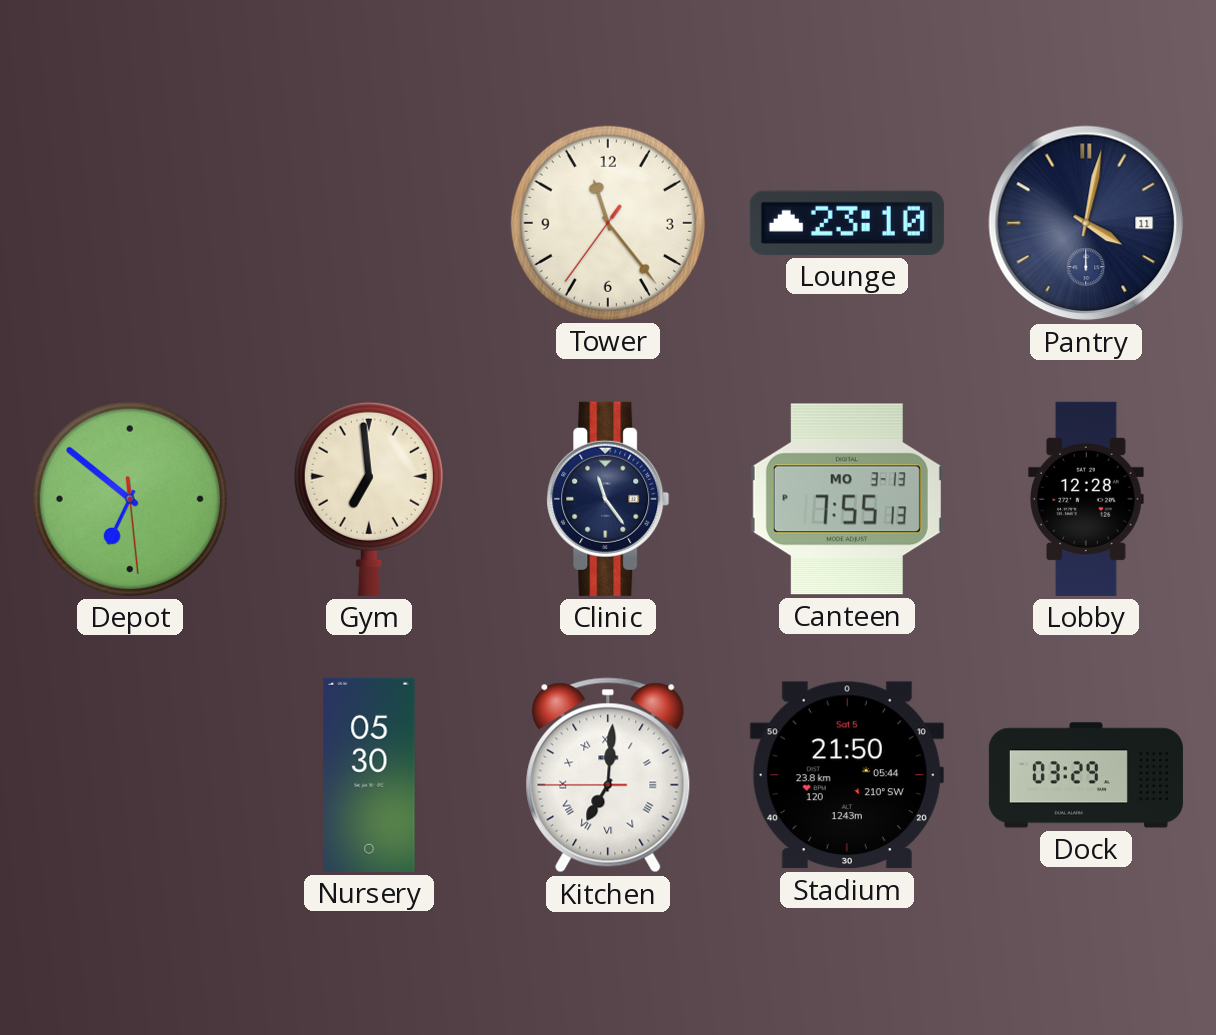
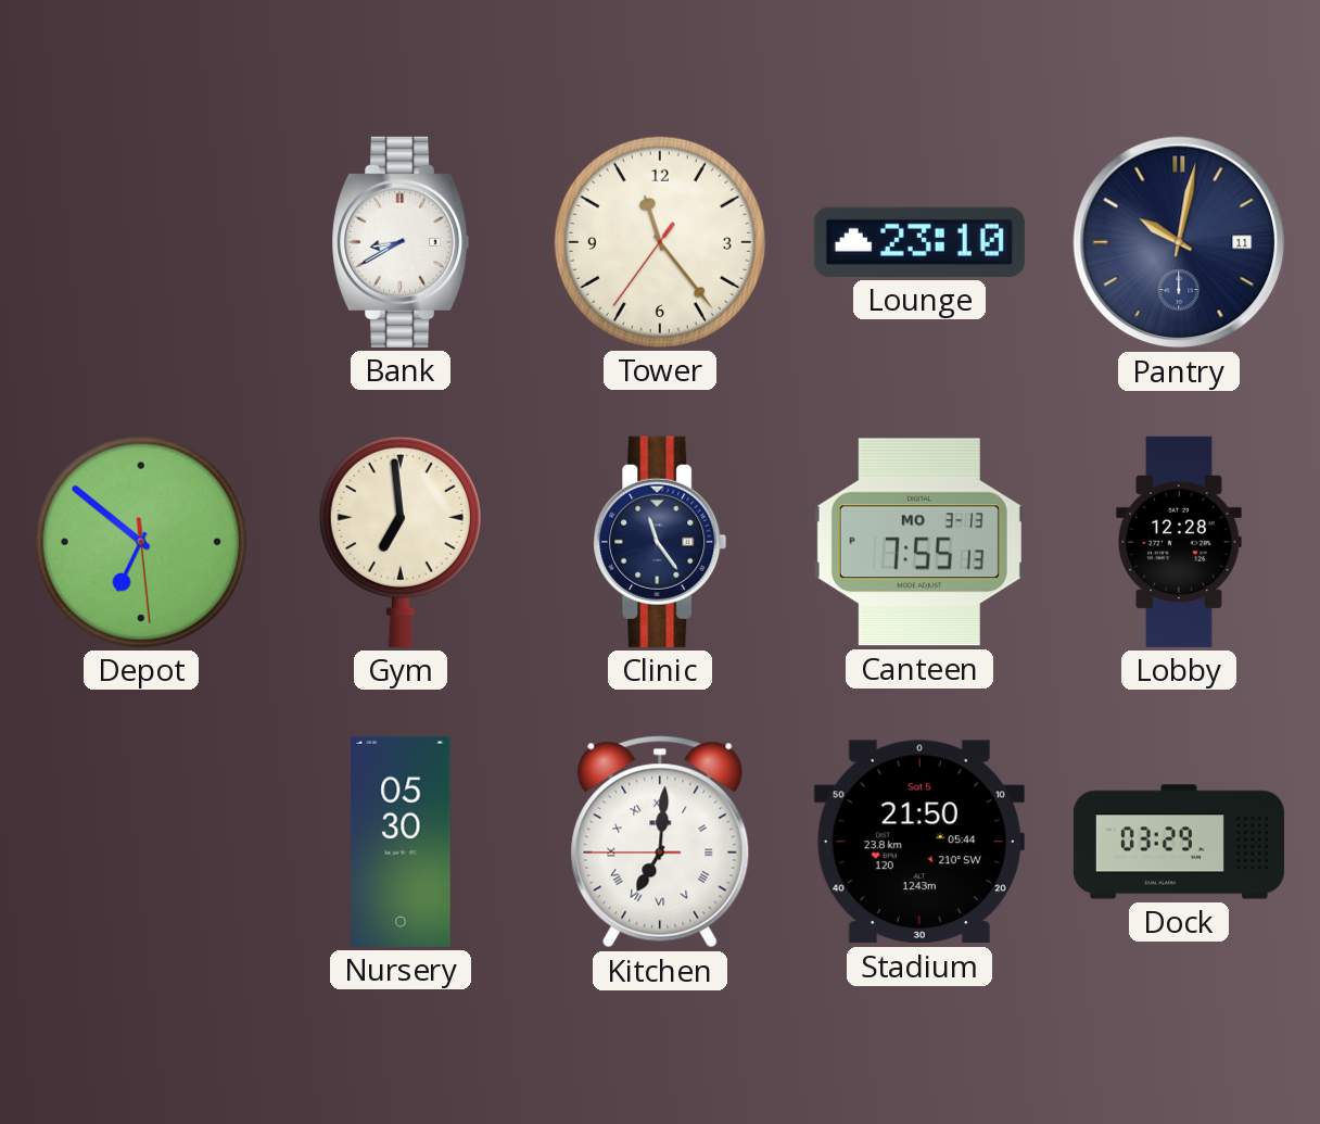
Bank: none -> 8:40 (401, 242)
Pantry: 4:02 -> 10:02 (1179, 242)
